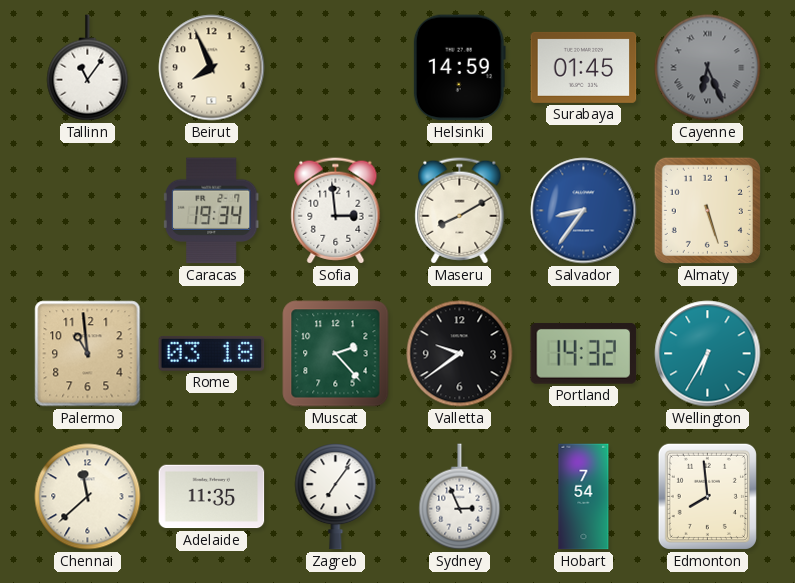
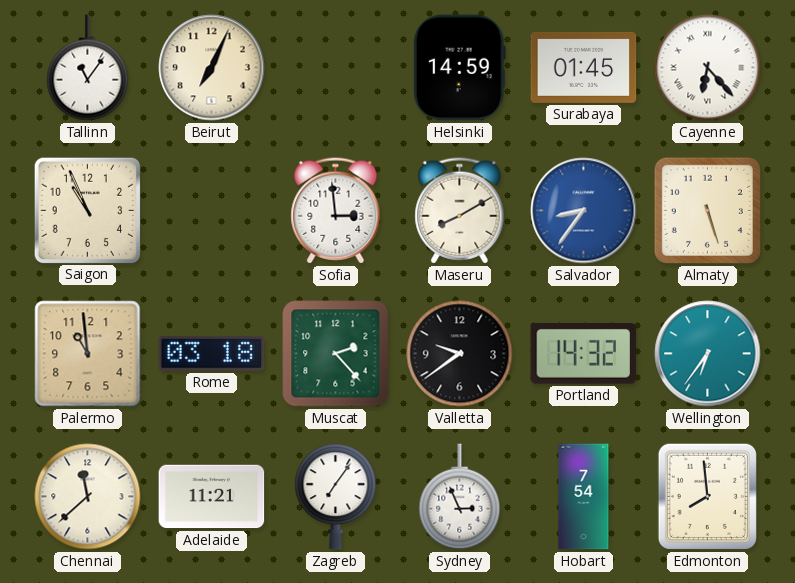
Beirut: 7:56 -> 7:04 (212, 68)
Cayenne: 6:26 -> 6:23 (708, 68)
Cayenne dial: grey -> white (708, 68)
Saigon: none -> 10:56 (87, 210)
Caracas: 19:34 -> none (211, 211)
Wellington: 6:35 -> 6:36 (708, 354)
Adelaide: 11:35 -> 11:21 (212, 497)
